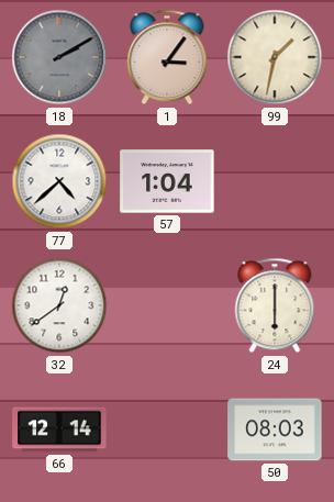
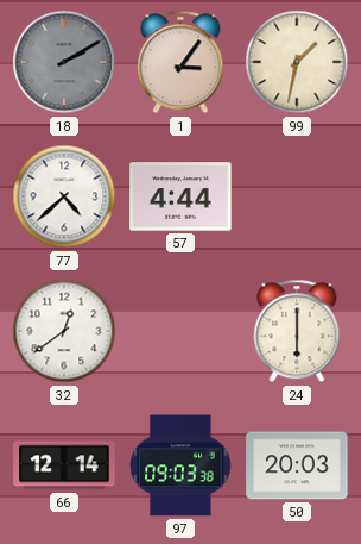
57: 1:04 -> 4:44 (180, 196)
97: none -> 09:03 (180, 465)
50: 08:03 -> 20:03 (297, 465)
